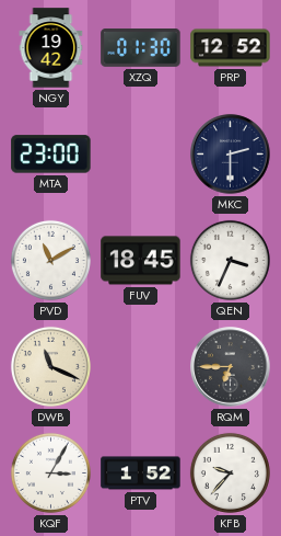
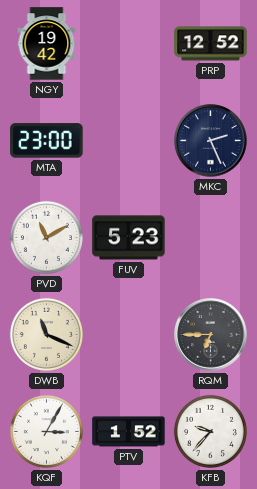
XZQ: 01:30 -> none (141, 48)
MKC: 2:30 -> 2:26 (211, 141)
FUV: 18:45 -> 5:23 (129, 238)
QEN: 3:34 -> none (230, 260)
